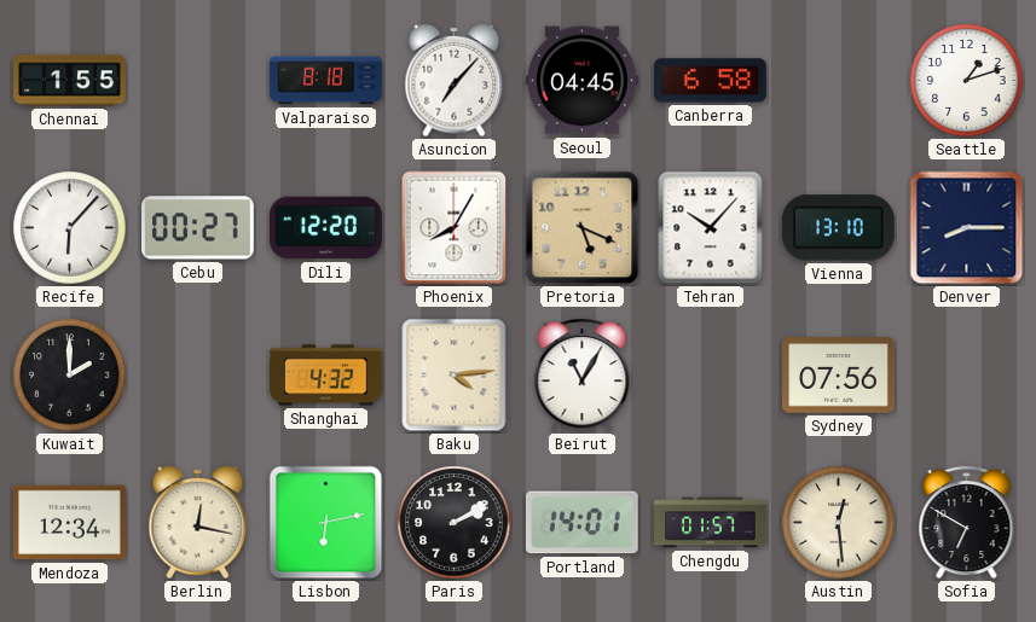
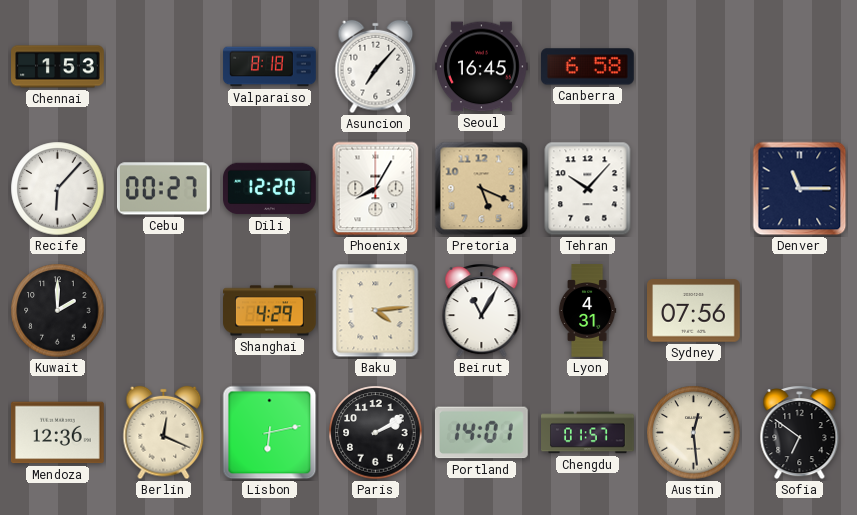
Chennai: 1:55 -> 1:53 (58, 67)
Seoul: 04:45 -> 16:45 (482, 67)
Seattle: 1:12 -> none (967, 81)
Vienna: 13:10 -> none (838, 228)
Denver: 8:15 -> 11:15 (800, 189)
Shanghai: 4:32 -> 4:29 (270, 311)
Lyon: none -> 4:31 (587, 311)
Mendoza: 12:34 -> 12:36 (58, 433)
Berlin: 12:17 -> 12:19 (164, 433)
Sofia: 6:50 -> 6:51 (800, 433)
